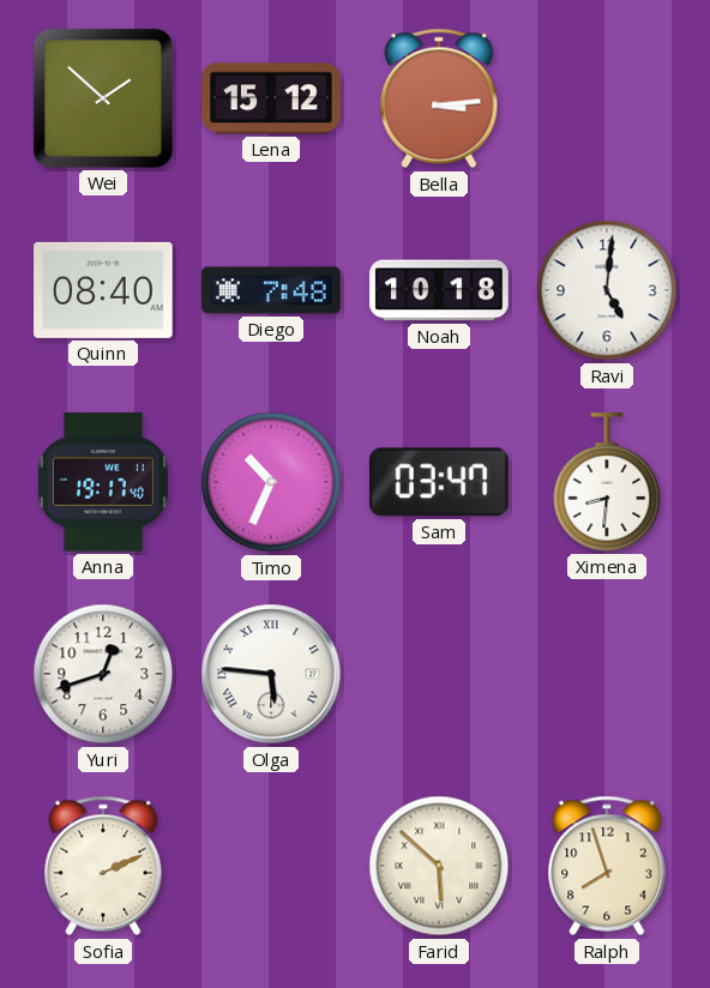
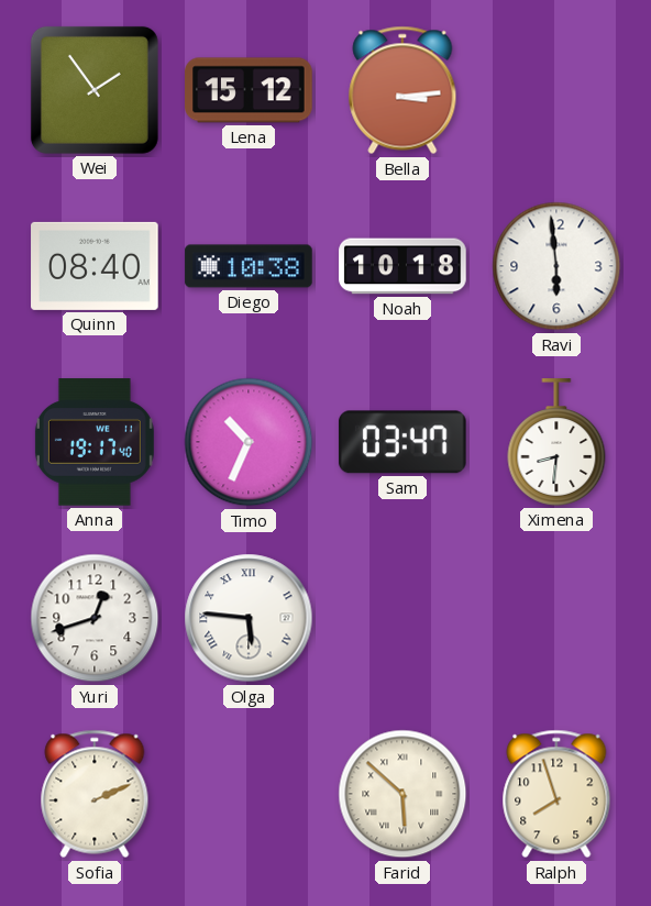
Wei: 1:52 -> 1:54 (95, 90)
Diego: 7:48 -> 10:38 (249, 266)
Ravi: 5:01 -> 5:59 (556, 266)
